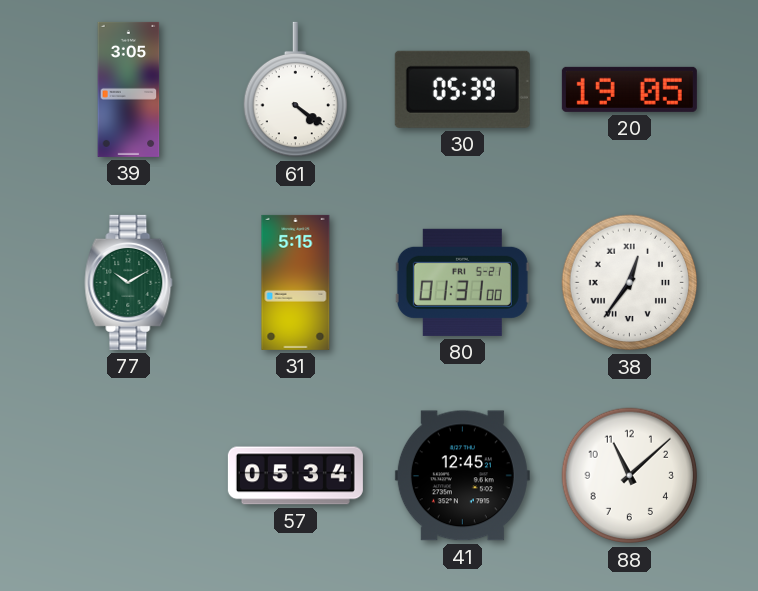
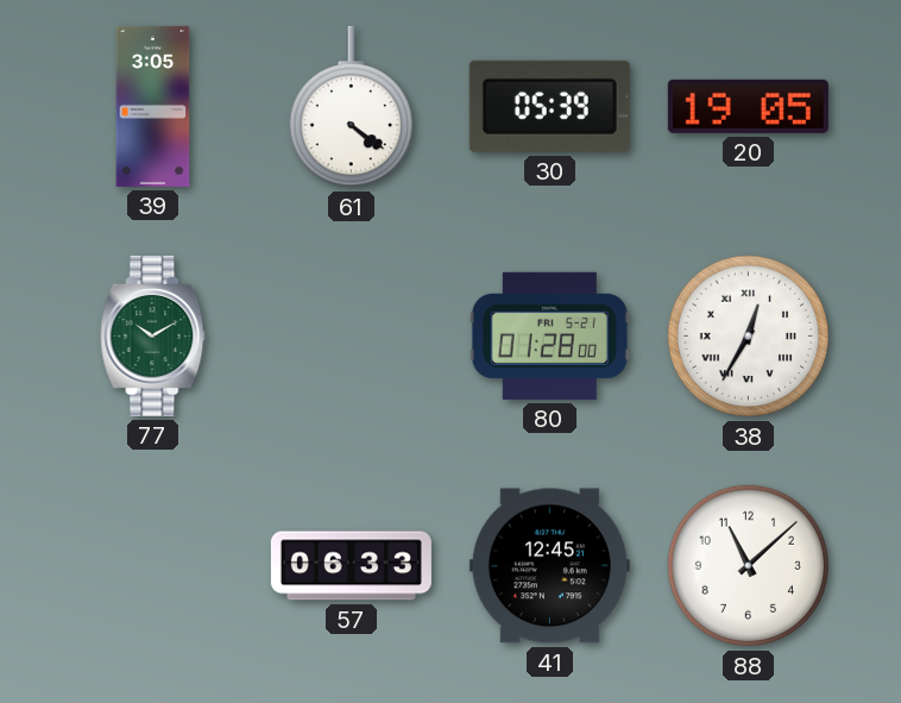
31: 5:15 -> none (296, 282)
80: 01:31 -> 01:28 (549, 335)
38: 12:36 -> 12:35 (749, 337)
57: 05:34 -> 06:33 (351, 566)
